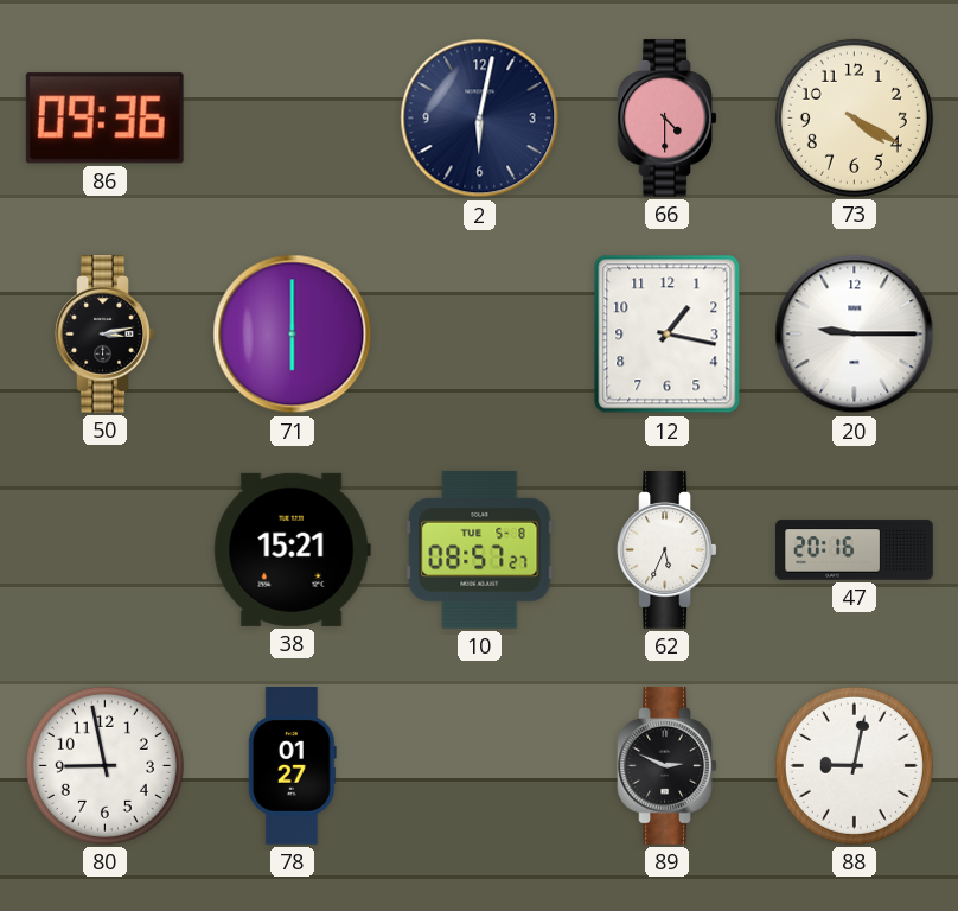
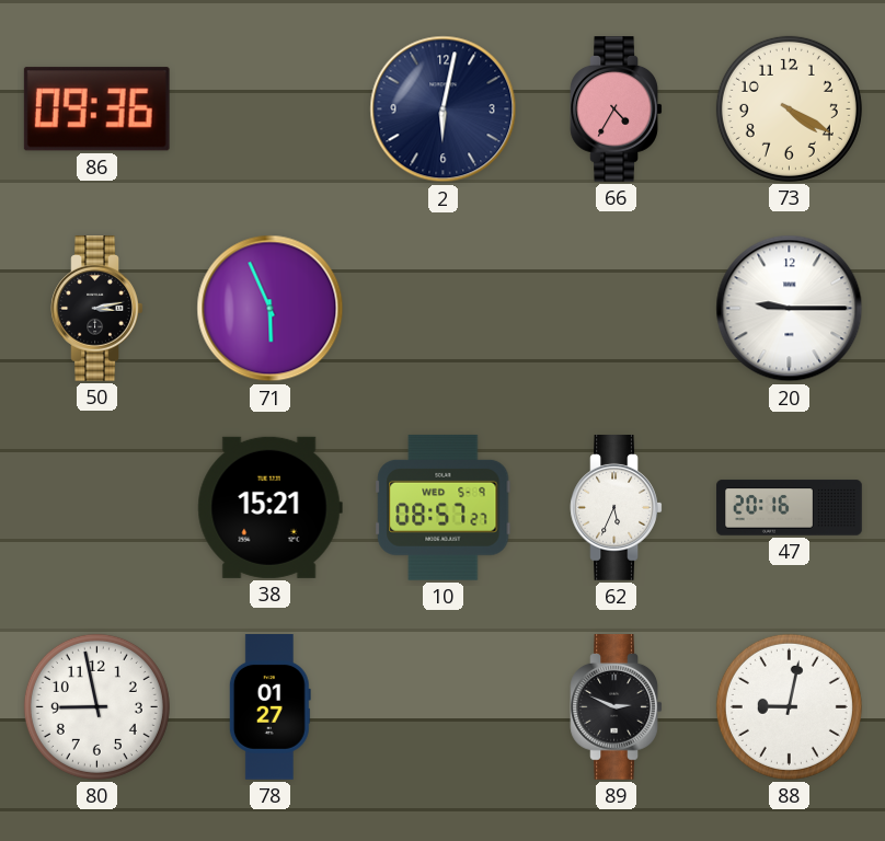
66: 4:30 -> 4:35 (617, 110)
71: 6:00 -> 5:56 (271, 309)
12: 1:17 -> none (668, 335)
10 date: TUE 5-8 -> WED 5-9 (444, 507)
